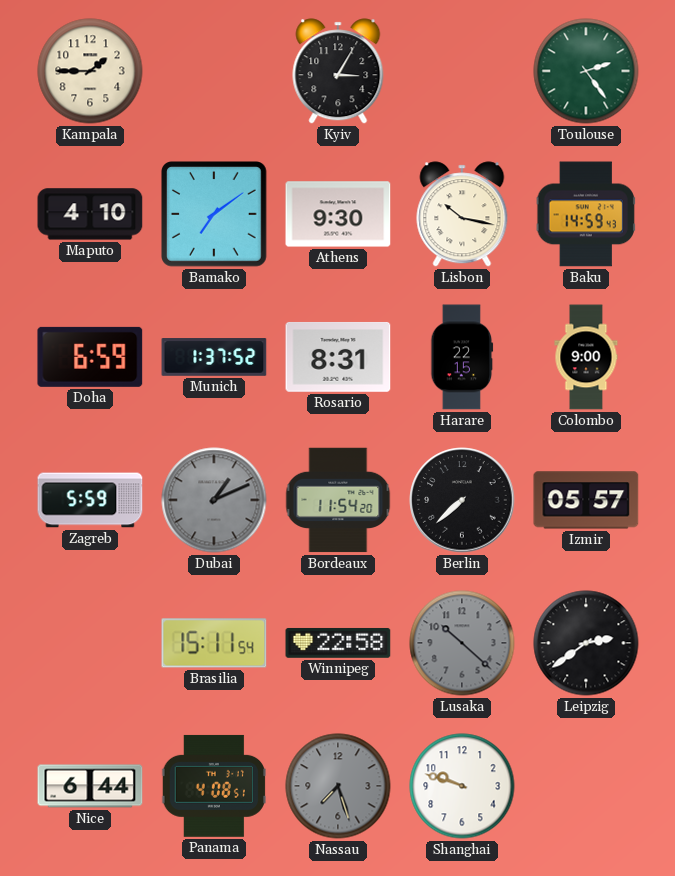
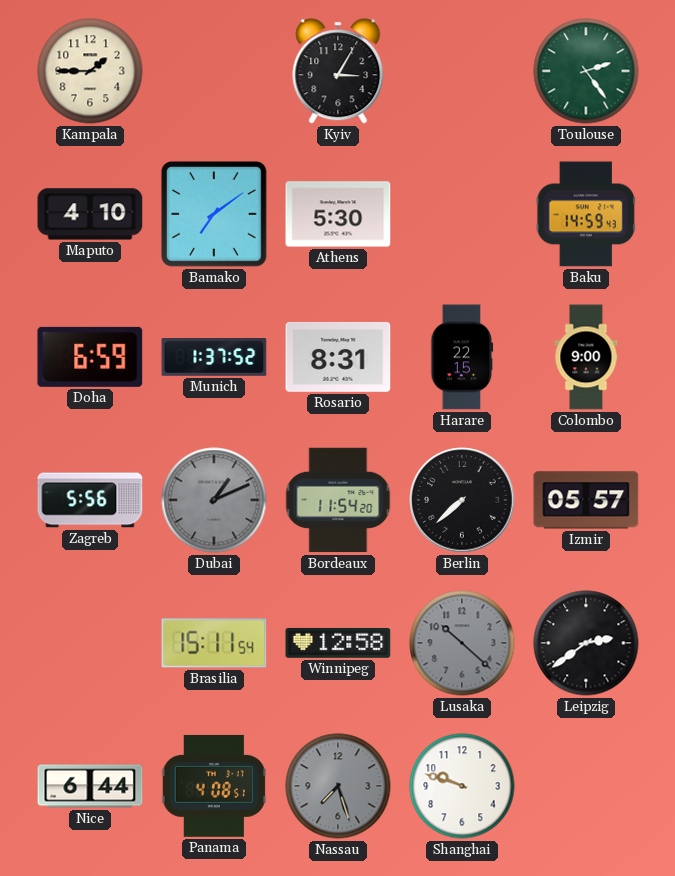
Athens: 9:30 -> 5:30 (338, 214)
Lisbon: 10:17 -> none (462, 214)
Zagreb: 5:59 -> 5:56 (90, 500)
Winnipeg: 22:58 -> 12:58 (338, 643)
